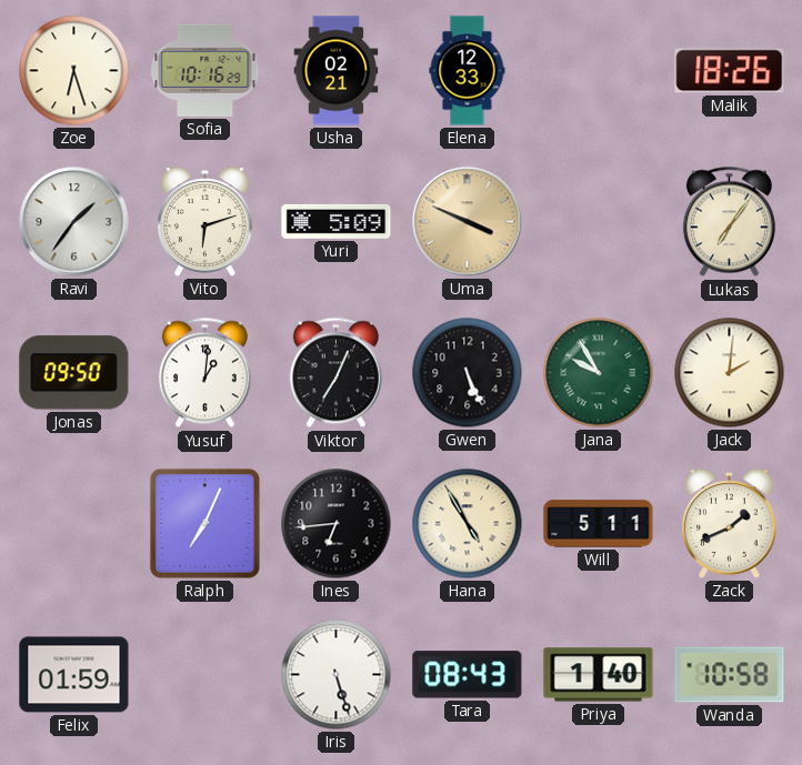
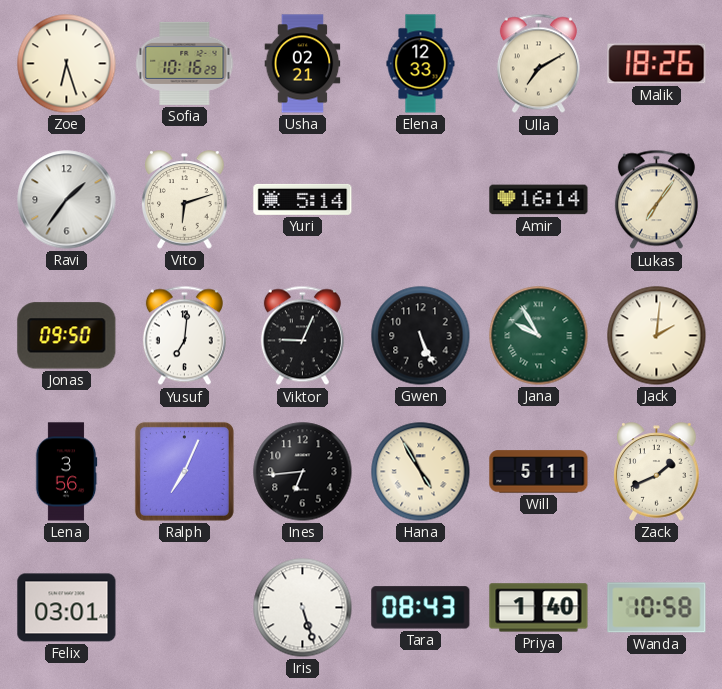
Ulla: none -> 7:10 (538, 64)
Yuri: 5:09 -> 5:14 (303, 199)
Uma: 3:49 -> none (468, 222)
Amir: none -> 16:14 (539, 200)
Yusuf: 1:01 -> 7:01 (184, 336)
Viktor: 7:04 -> 9:04 (302, 336)
Lena: none -> 3:56 (66, 472)
Felix: 01:59 -> 03:01 (67, 608)
